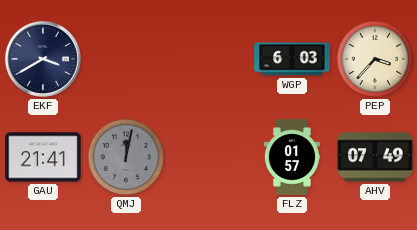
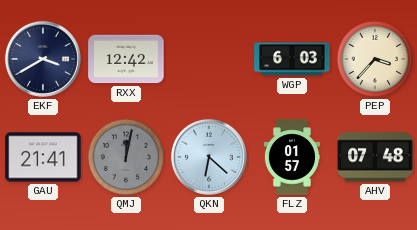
RXX: none -> 12:42 (126, 59)
QKN: none -> 6:22 (209, 157)
AHV: 07:49 -> 07:48 (375, 157)
